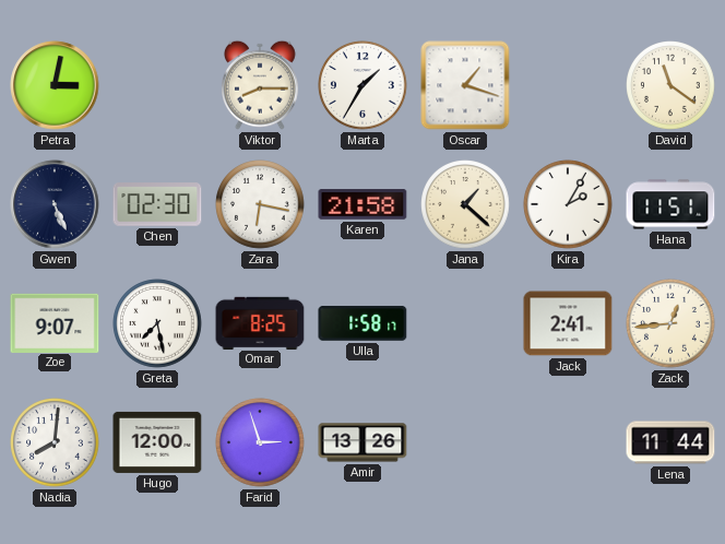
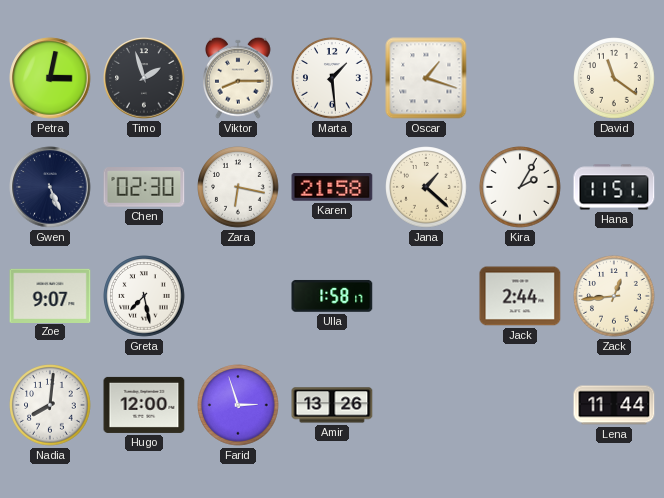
Timo: none -> 1:57 (144, 78)
Marta: 1:35 -> 1:29 (332, 78)
Omar: 8:25 -> none (260, 322)
Jack: 2:41 -> 2:44 (520, 296)
